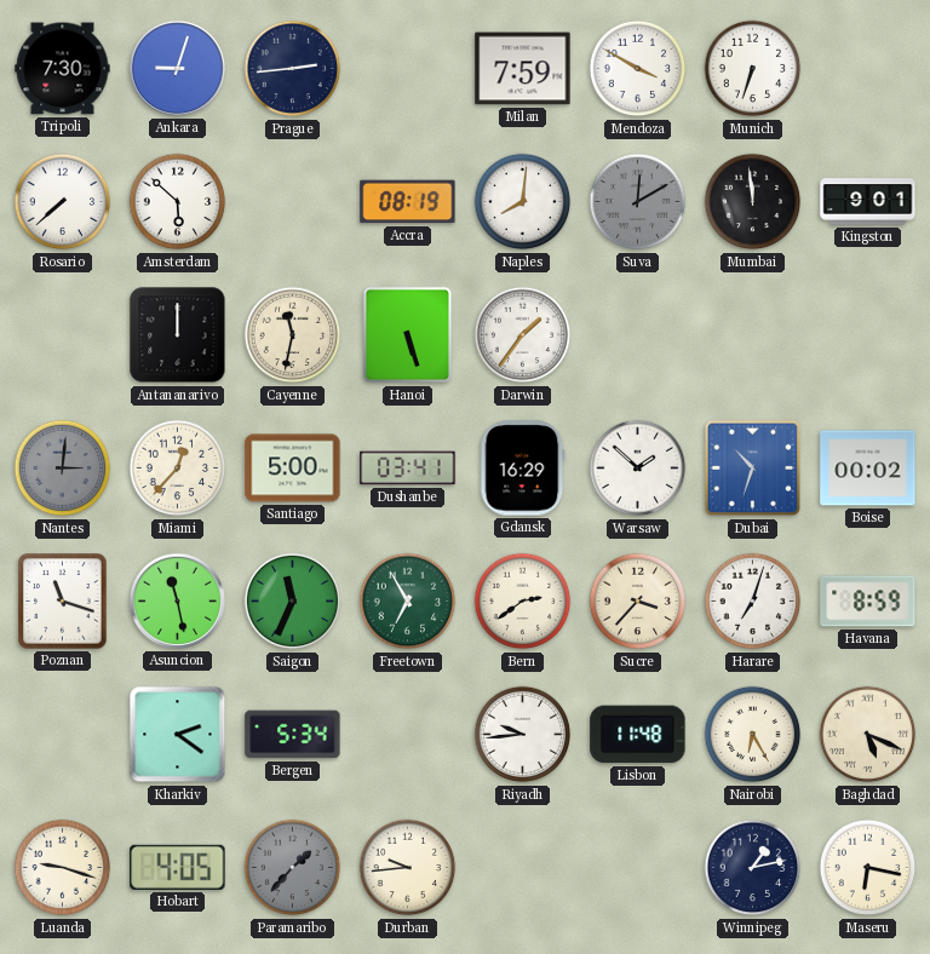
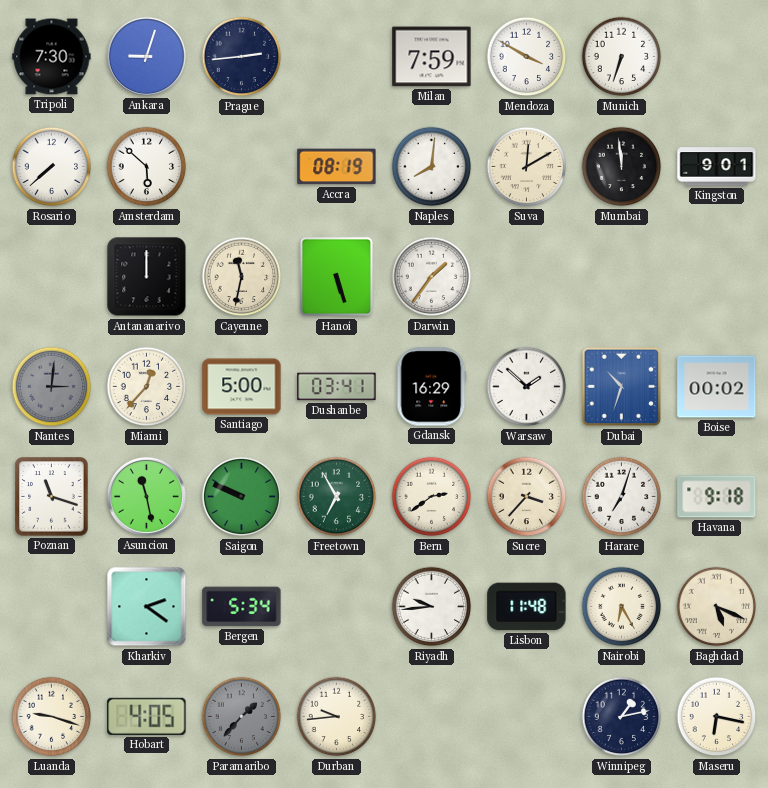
Suva dial: grey -> cream (527, 167)
Saigon: 11:34 -> 9:49 (242, 497)
Havana: 8:59 -> 9:18 (717, 497)
